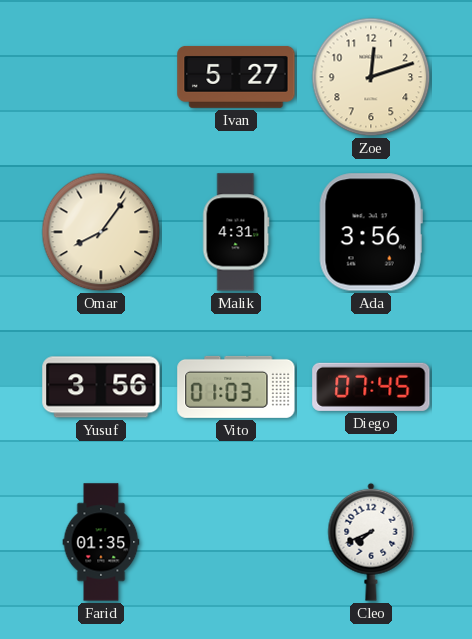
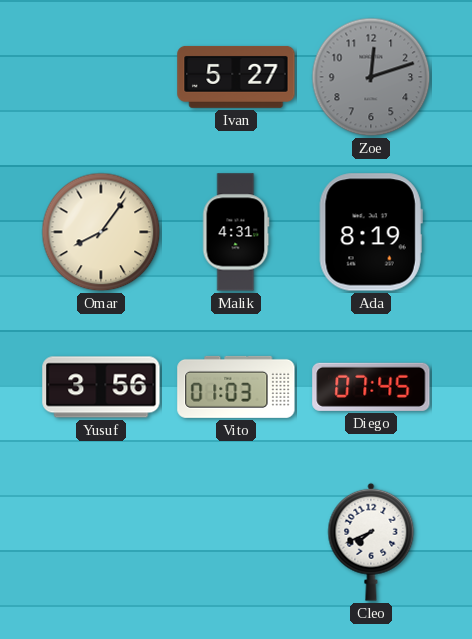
Zoe dial: cream -> grey (371, 77)
Ada: 3:56 -> 8:19 (371, 232)
Farid: 01:35 -> none (101, 542)
